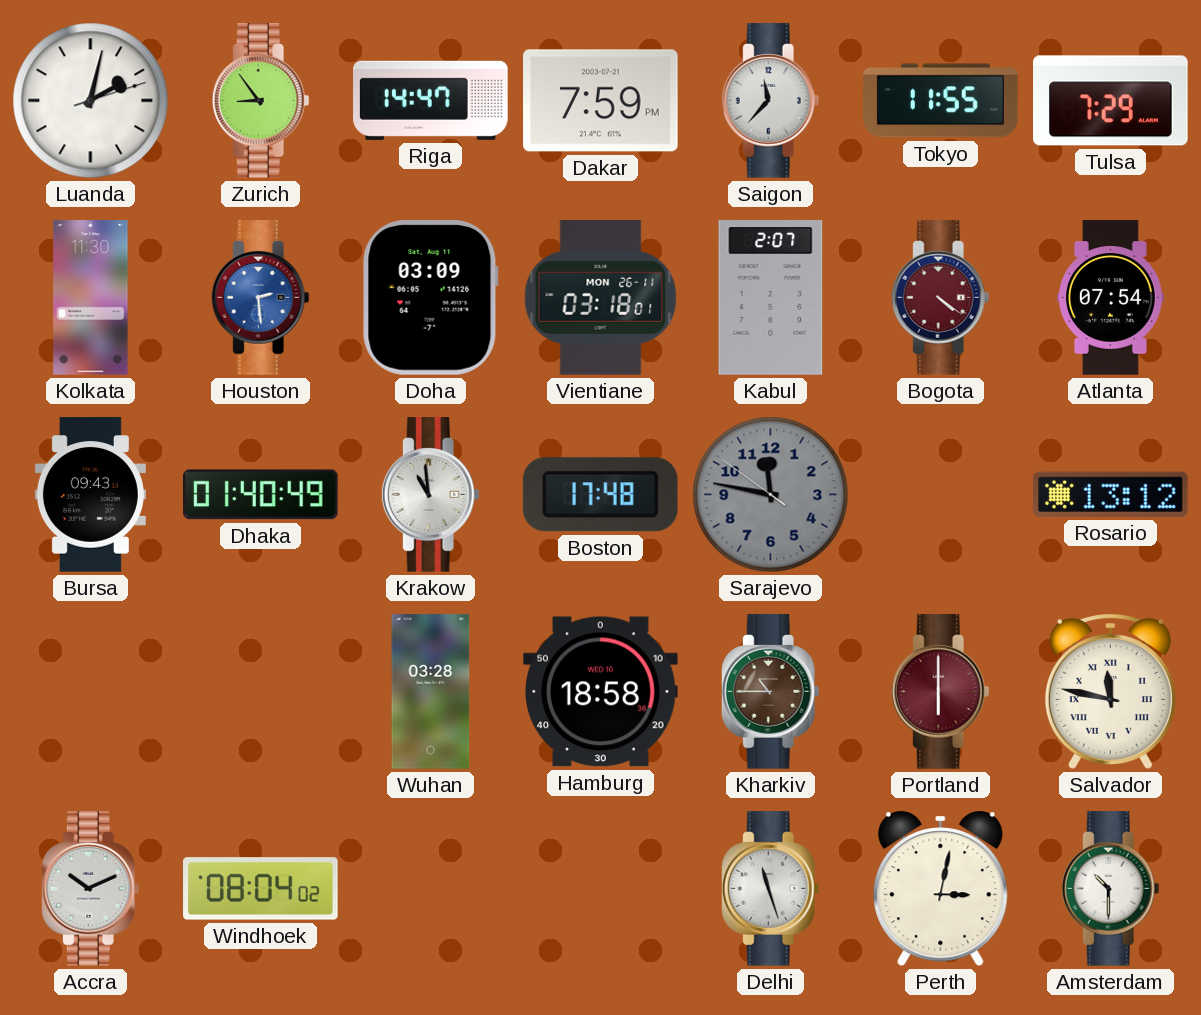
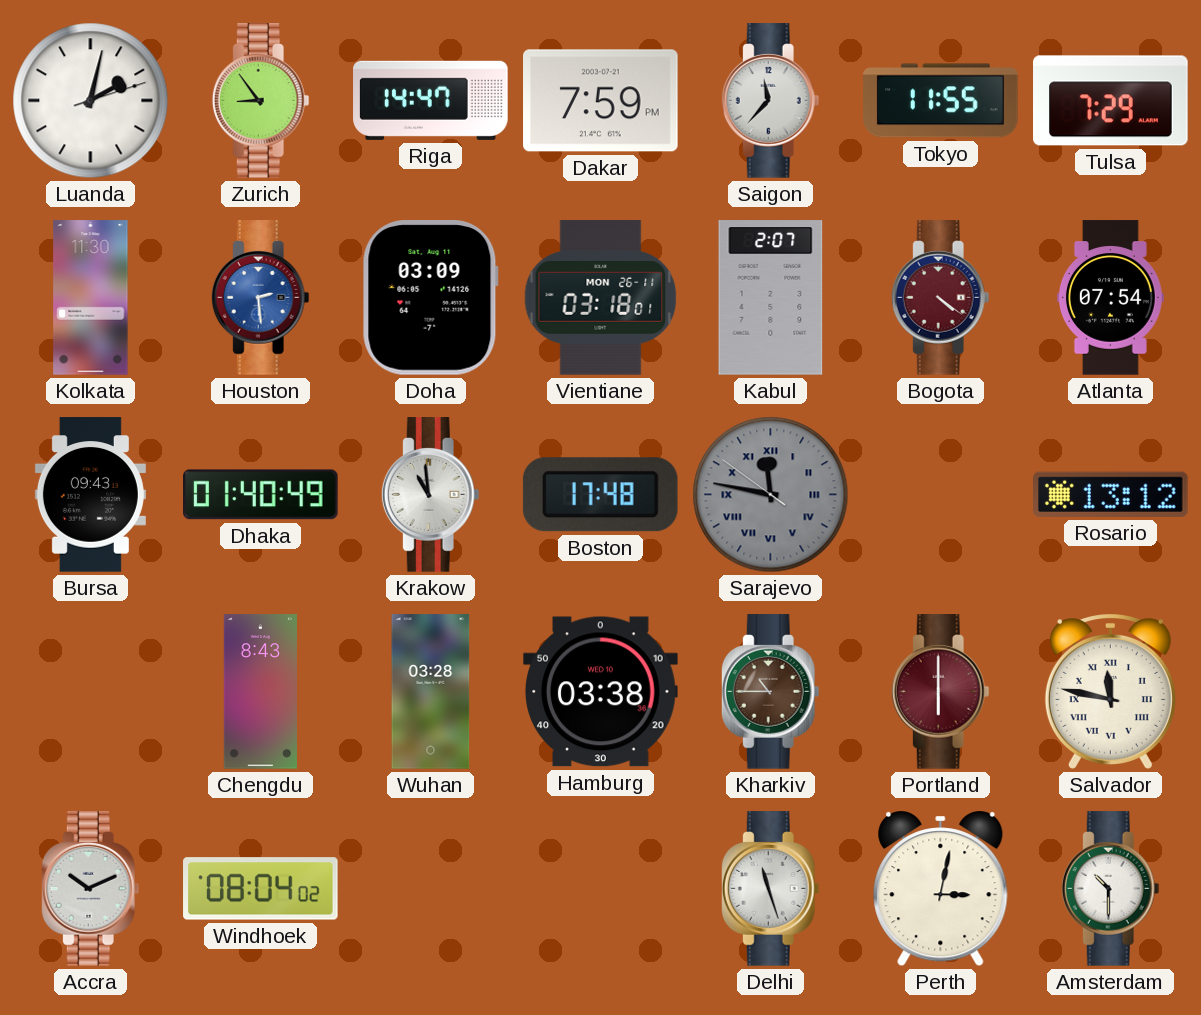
Sarajevo numerals: Arabic -> Roman (771, 495)
Chengdu: none -> 8:43 (260, 692)
Hamburg: 18:58 -> 03:38 (601, 692)
